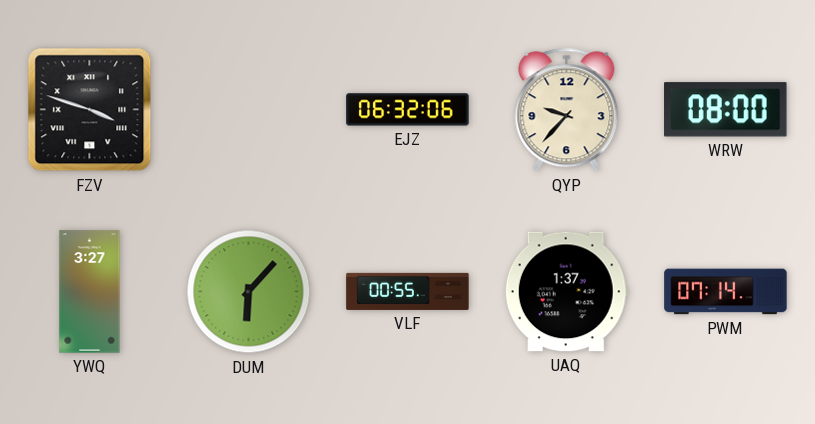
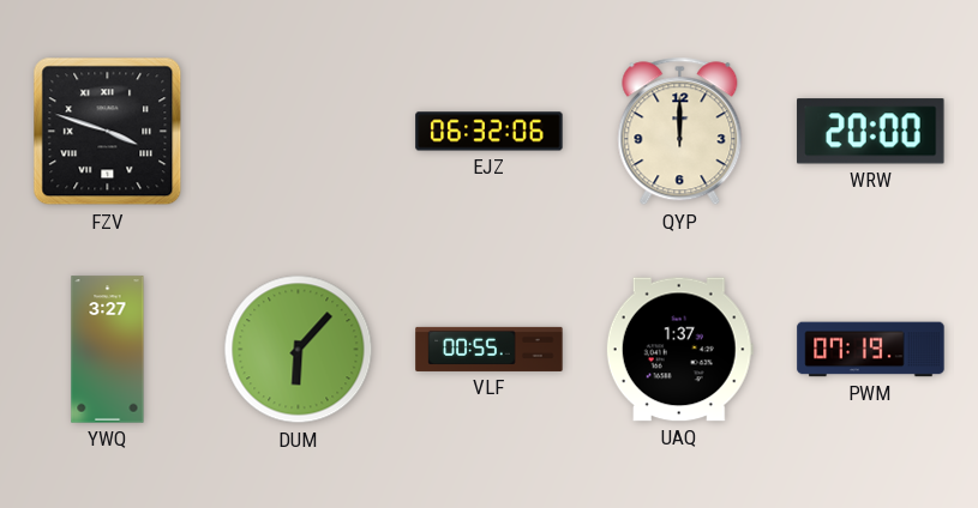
QYP: 9:37 -> 12:00 (680, 132)
WRW: 08:00 -> 20:00 (871, 132)
PWM: 07:14 -> 07:19 (871, 350)
